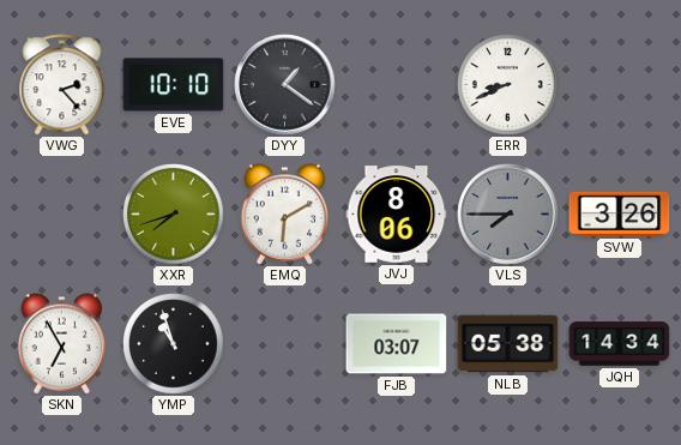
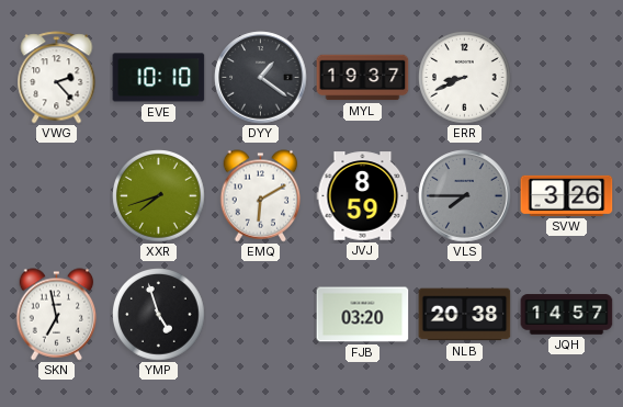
MYL: none -> 19:37 (363, 78)
JVJ: 8:06 -> 8:59 (363, 196)
SKN: 6:55 -> 6:58 (57, 315)
YMP: 10:57 -> 4:57 (159, 315)
FJB: 03:07 -> 03:20 (363, 315)
NLB: 05:38 -> 20:38 (465, 315)
JQH: 14:34 -> 14:57 (567, 315)
